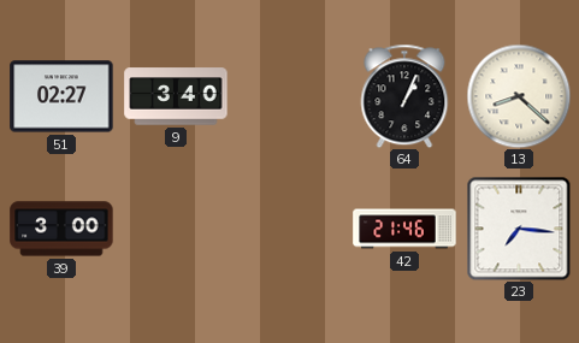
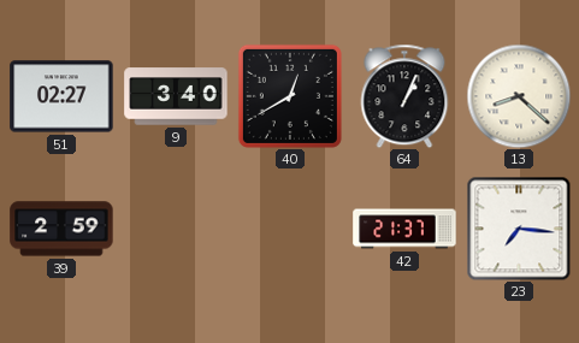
40: none -> 12:40 (290, 96)
39: 3:00 -> 2:59 (61, 229)
42: 21:46 -> 21:37 (404, 229)
